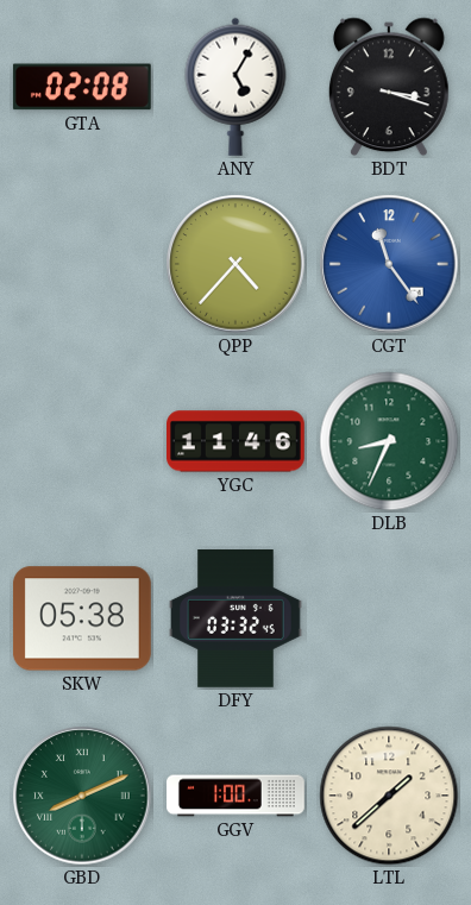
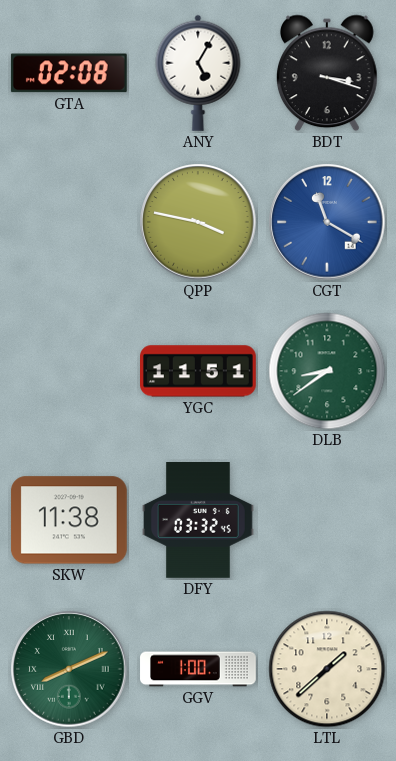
QPP: 4:37 -> 3:47 (198, 222)
CGT: 11:24 -> 11:20 (327, 222)
YGC: 11:46 -> 11:51 (199, 371)
DLB: 8:34 -> 8:39 (327, 371)
SKW: 05:38 -> 11:38 (69, 520)
